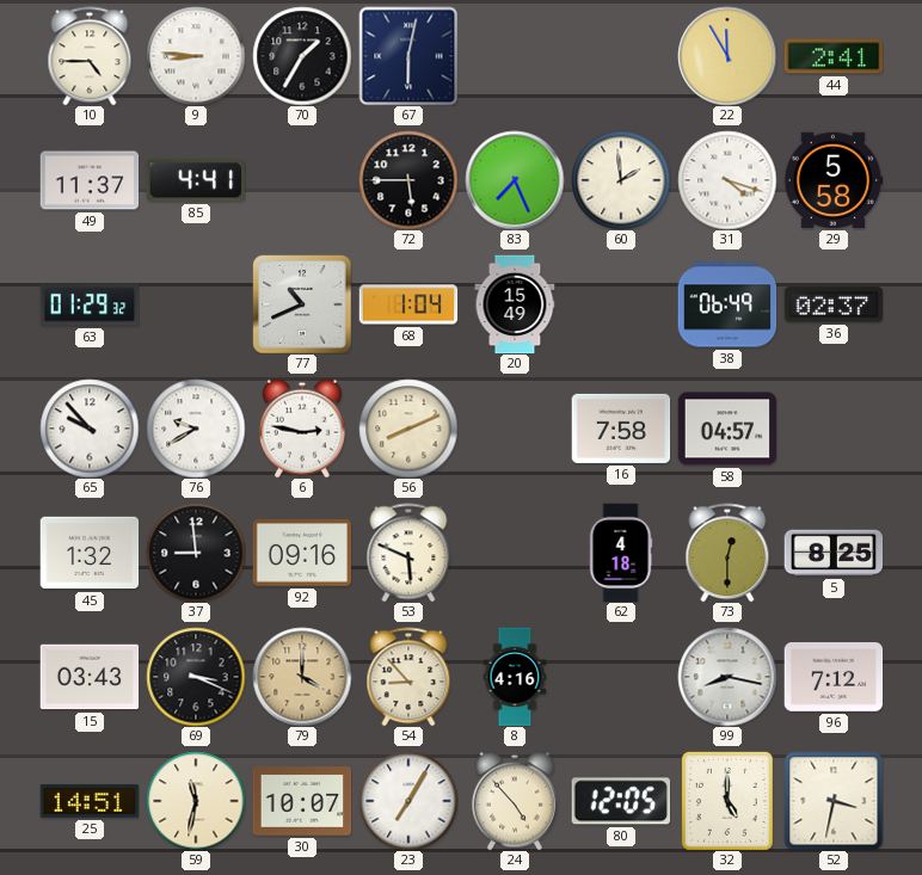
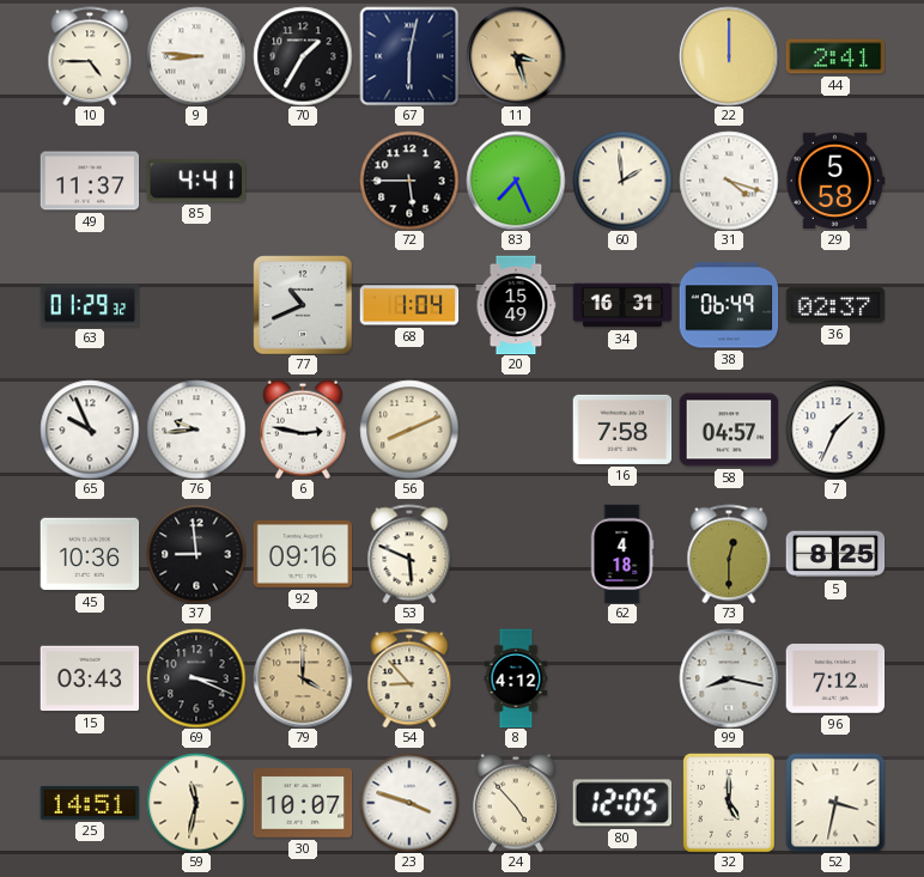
11: none -> 3:27 (516, 56)
22: 11:55 -> 12:00 (729, 56)
34: none -> 16:31 (622, 305)
65: 9:53 -> 9:56 (90, 430)
76: 9:40 -> 9:44 (196, 430)
7: none -> 1:34 (835, 430)
45: 1:32 -> 10:36 (90, 554)
8: 4:16 -> 4:12 (516, 678)
23: 7:05 -> 3:48 (409, 803)
